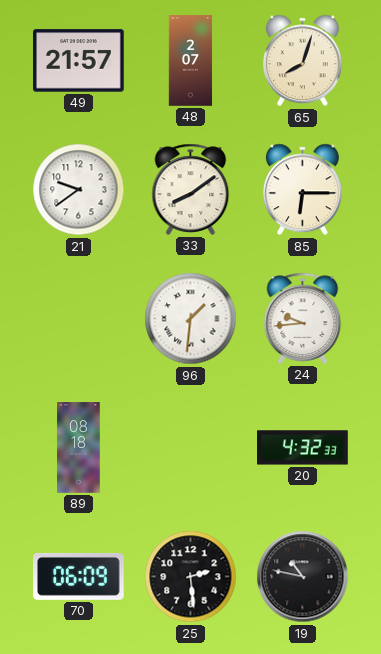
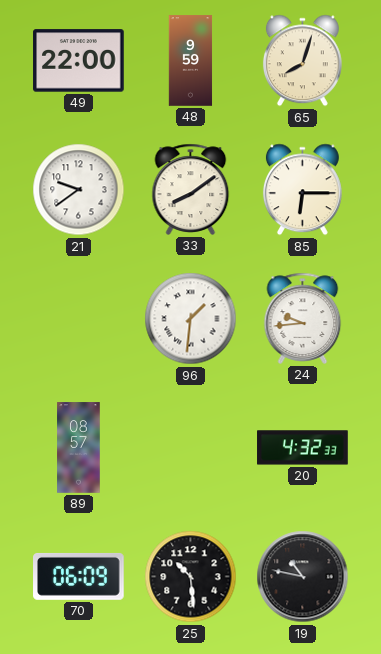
49: 21:57 -> 22:00 (79, 61)
48: 2:07 -> 9:59 (191, 61)
89: 08:18 -> 08:57 (79, 448)
25: 2:29 -> 10:29 (191, 577)
